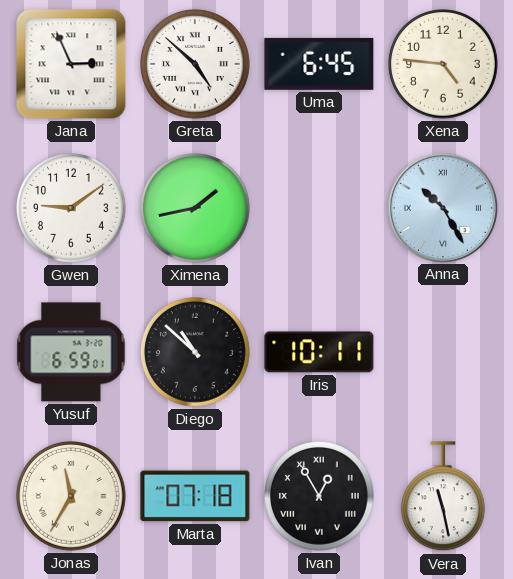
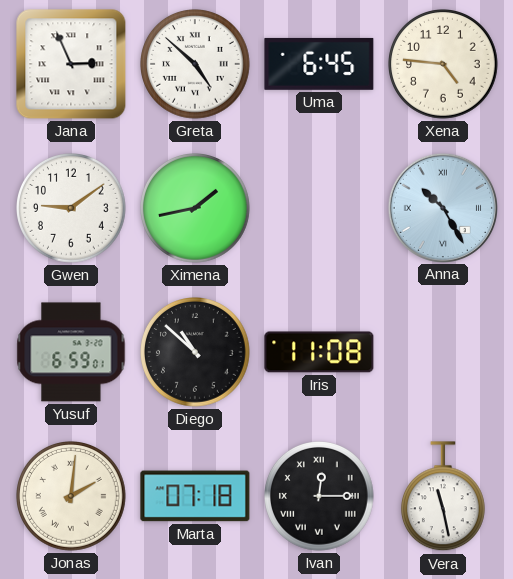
Iris: 10:11 -> 11:08 (319, 352)
Jonas: 11:35 -> 2:01 (72, 497)
Ivan: 12:55 -> 12:15 (320, 497)
